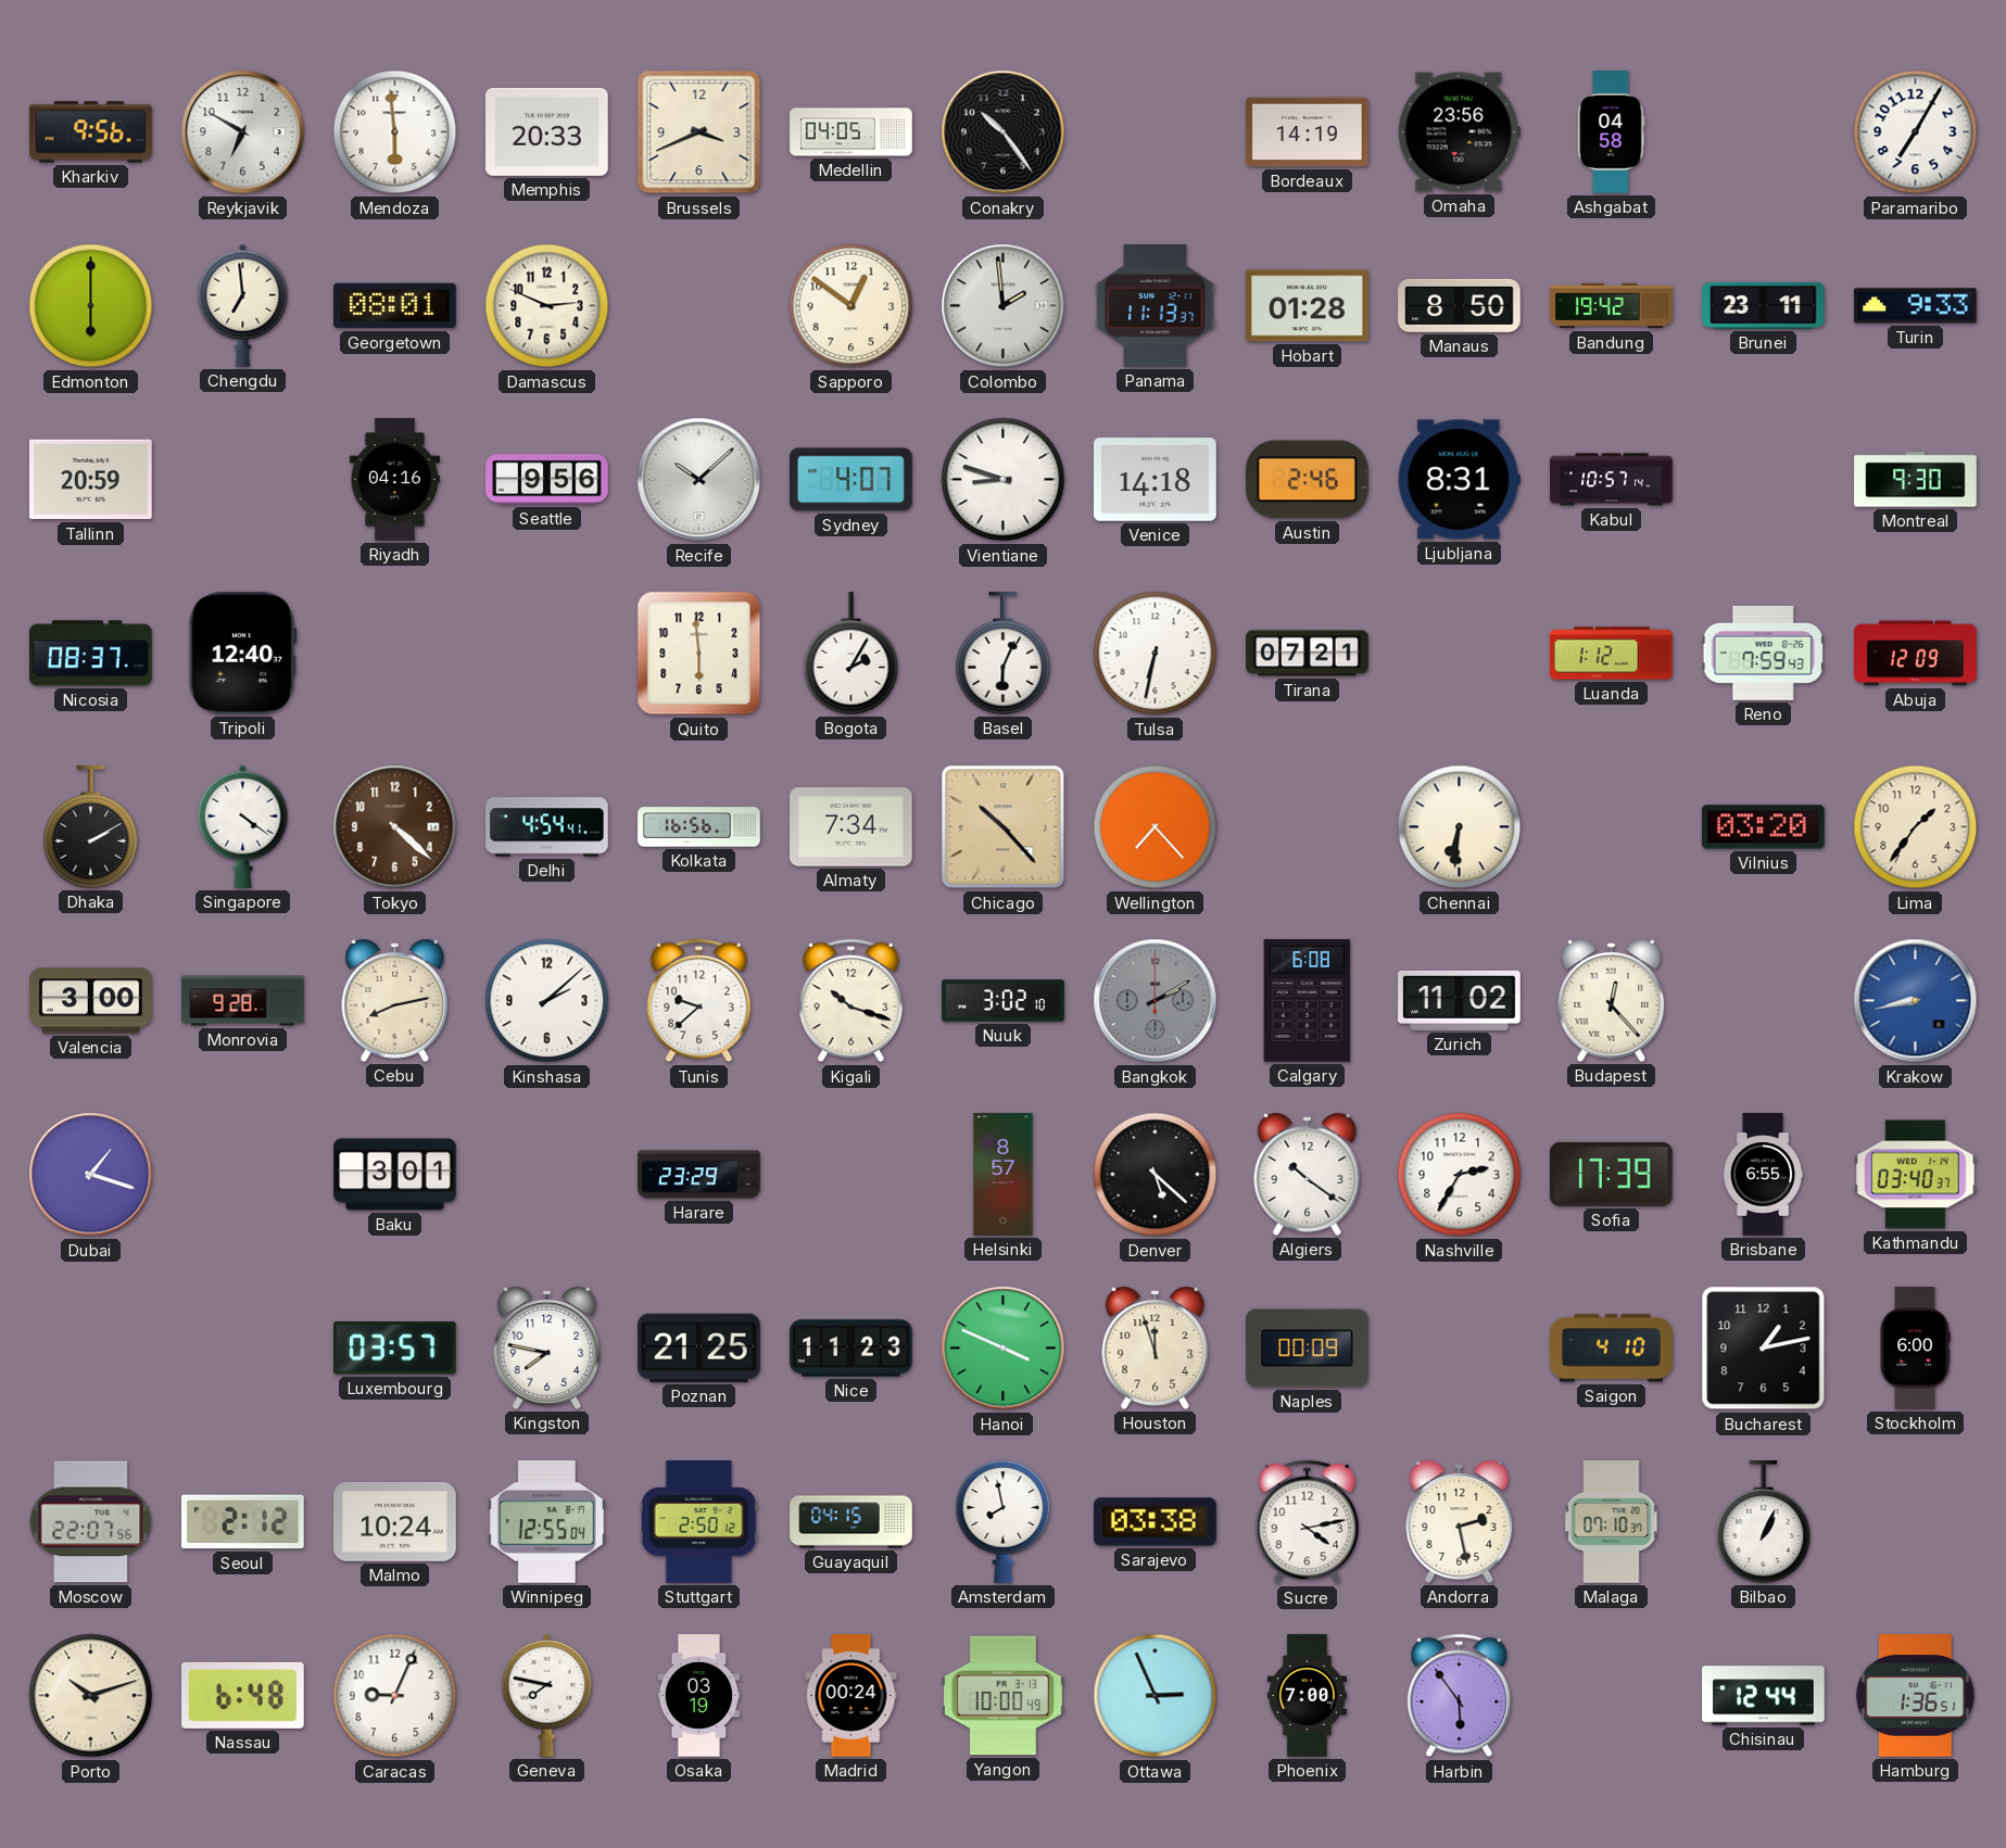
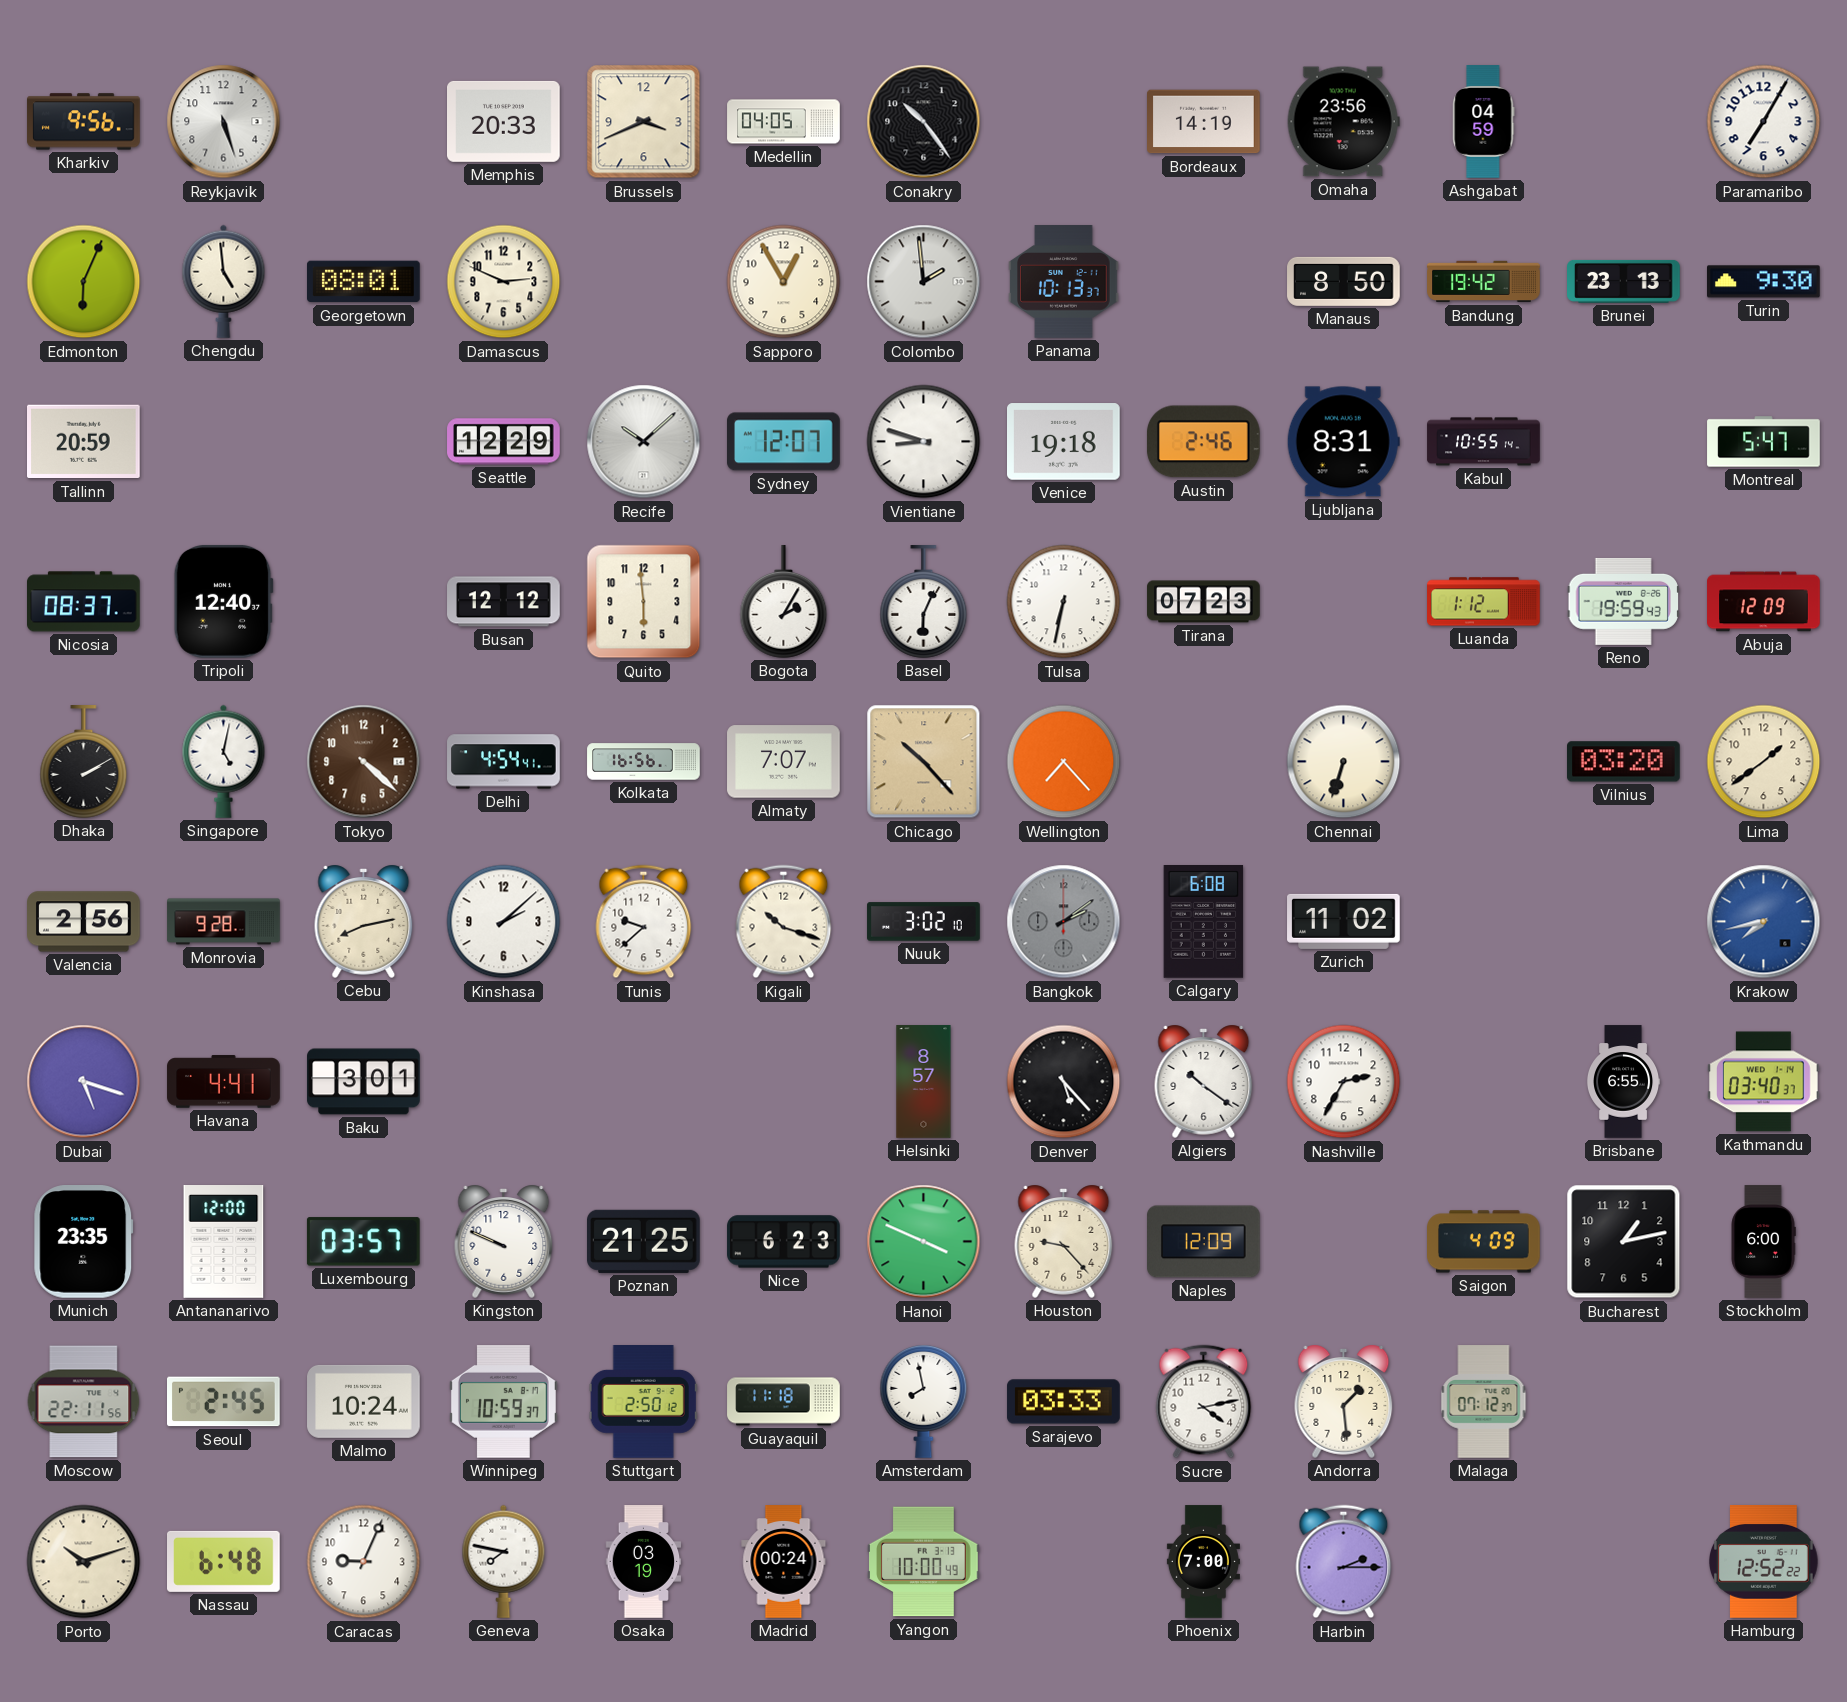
Reykjavik: 6:50 -> 5:27 (224, 122)
Mendoza: 5:59 -> none (395, 132)
Ashgabat: 04:58 -> 04:59 (1484, 122)
Edmonton: 6:00 -> 6:04 (84, 282)
Chengdu: 6:59 -> 4:59 (224, 281)
Sapporo: 12:51 -> 12:55 (784, 282)
Panama: 11:13 -> 10:13 (1064, 282)
Hobart: 01:28 -> none (1308, 306)
Brunei: 23:11 -> 23:13 (1624, 281)
Turin: 9:33 -> 9:30 (1764, 282)
Riyadh: 04:16 -> none (394, 480)
Seattle: 9:56 -> 12:29 (504, 442)
Sydney: 4:07 -> 12:07 (784, 442)
Venice: 14:18 -> 19:18 (1064, 442)
Kabul: 10:57 -> 10:55 (1484, 442)
Montreal: 9:30 -> 5:47 (1764, 442)
Busan: none -> 12:12 (504, 602)
Tirana: 07:21 -> 07:23 (1204, 602)
Reno: 7:59 -> 19:59 (1623, 601)
Singapore: 4:21 -> 5:02 (224, 761)
Almaty: 7:34 -> 7:07 (784, 762)
Chennai: 6:31 -> 6:33 (1344, 762)
Lima: 1:36 -> 1:39 (1764, 762)
Valencia: 3:00 -> 2:56 (84, 922)
Bangkok: 2:10 -> 2:09 (1064, 922)
Budapest: 12:23 -> none (1612, 1000)
Krakow: 8:43 -> 7:43 (1764, 922)
Dubai: 1:18 -> 5:18 (84, 1082)
Havana: none -> 4:41 (224, 1082)
Harare: 23:29 -> none (699, 1175)
Denver: 5:22 -> 5:23 (1064, 1082)
Sofia: 17:39 -> none (1611, 1174)
Munich: none -> 23:35 (84, 1242)
Antananarivo: none -> 12:00 (224, 1242)
Kingston: 7:47 -> 9:49 (504, 1241)
Nice: 11:23 -> 6:23 (784, 1242)
Houston: 11:57 -> 9:23 (1064, 1241)
Naples: 00:09 -> 12:09 (1204, 1242)
Saigon: 4:10 -> 4:09 (1484, 1242)
Moscow: 22:07 -> 22:11 (84, 1402)
Seoul: 2:12 -> 2:45 (224, 1402)
Winnipeg: 12:55 -> 10:59 (503, 1402)
Guayaquil: 04:15 -> 11:18 (784, 1402)
Sarajevo: 03:38 -> 03:33 (1064, 1402)
Andorra: 2:28 -> 1:29 (1344, 1401)
Malaga: 07:10 -> 07:12 (1484, 1402)
Bilbao: 1:04 -> none (1764, 1522)
Ottawa: 2:56 -> none (1156, 1696)
Harbin: 5:54 -> 2:15 (1344, 1562)
Chisinau: 12:44 -> none (1764, 1696)
Hamburg: 1:36 -> 12:52 (1764, 1562)
